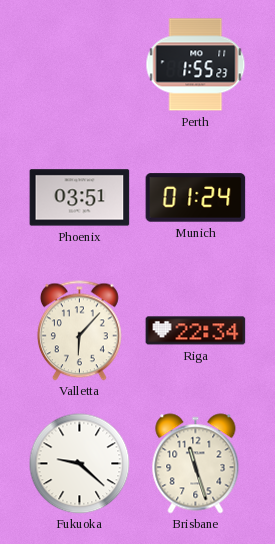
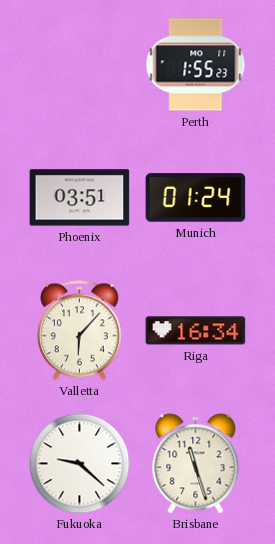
Riga: 22:34 -> 16:34 (196, 331)
